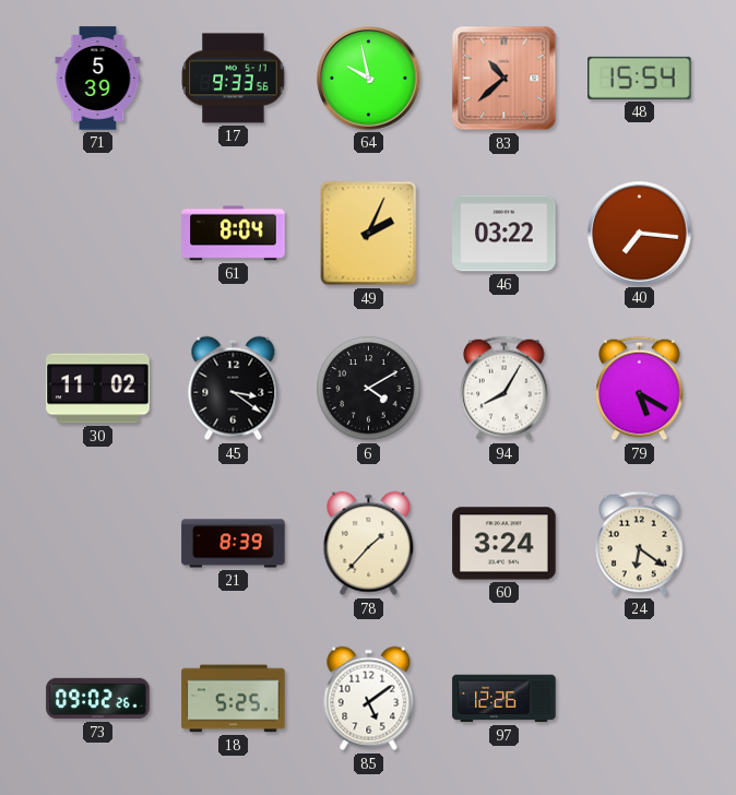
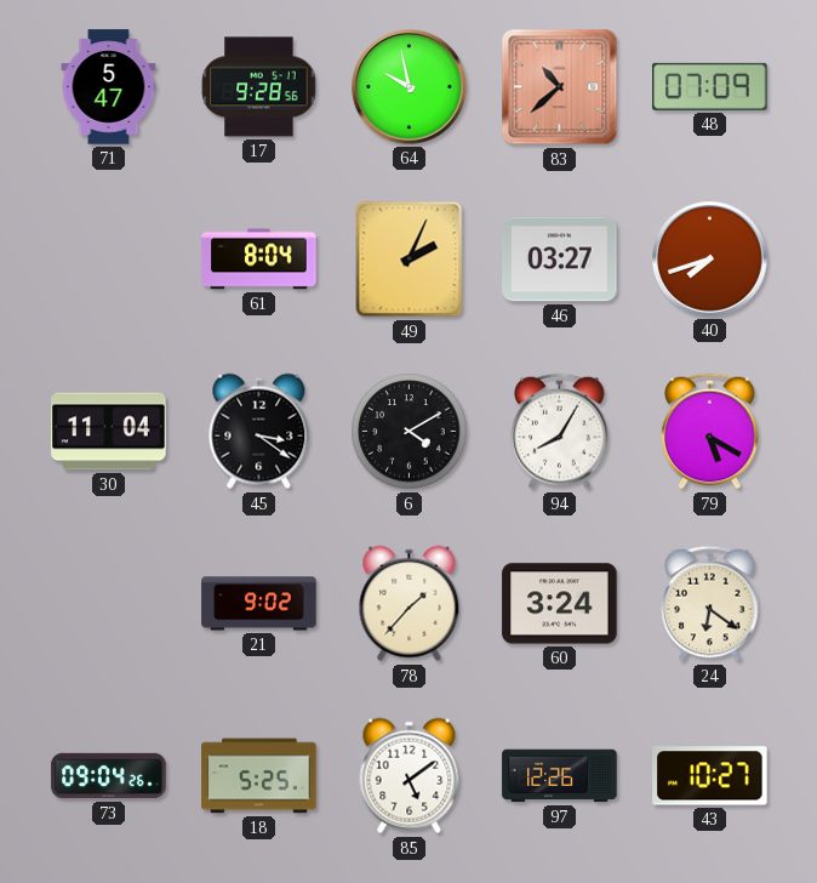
71: 5:39 -> 5:47 (109, 87)
17: 9:33 -> 9:28 (259, 87)
48: 15:54 -> 07:09 (710, 86)
46: 03:22 -> 03:27 (560, 260)
40: 7:16 -> 7:42 (710, 260)
30: 11:02 -> 11:04 (109, 432)
21: 8:39 -> 9:02 (259, 604)
73: 09:02 -> 09:04 (109, 776)
43: none -> 10:27 (710, 776)
